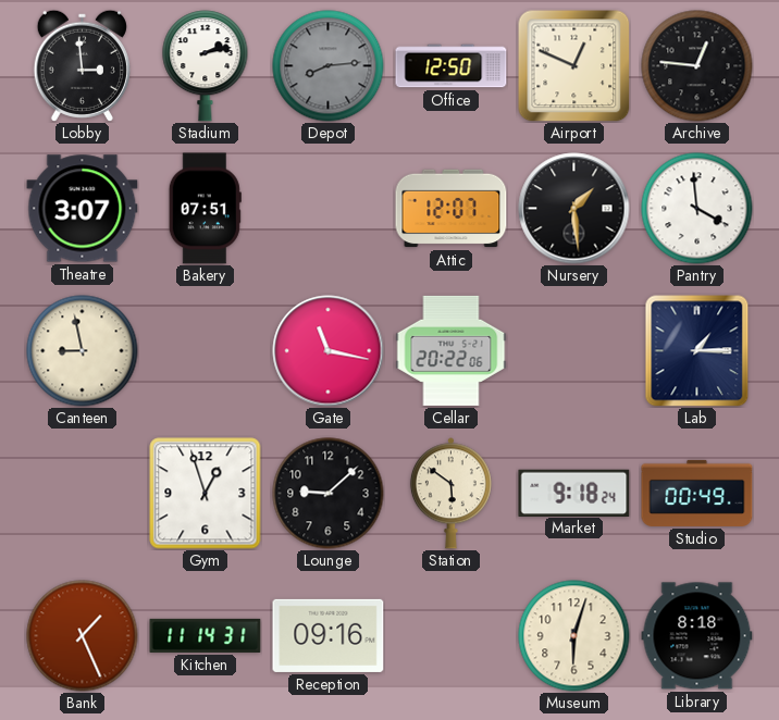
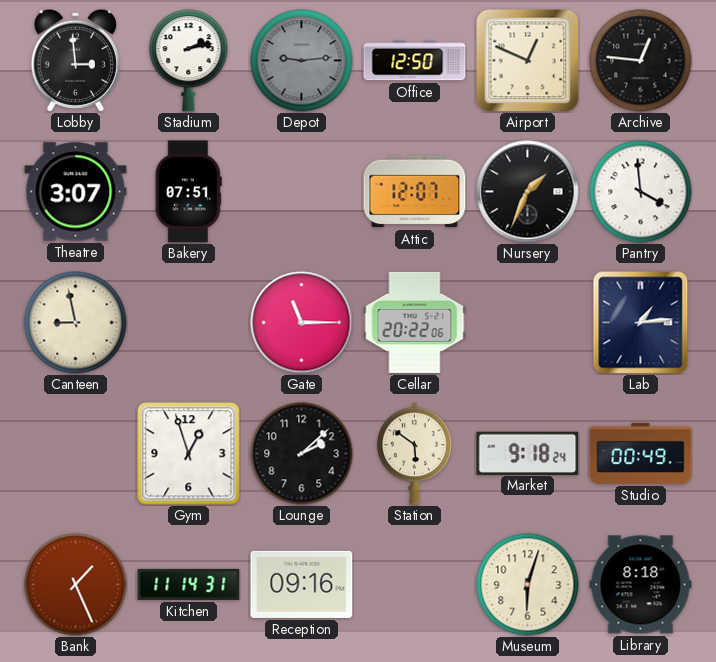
Depot: 8:14 -> 9:14 (302, 61)
Nursery: 1:29 -> 1:34 (528, 192)
Gate: 11:17 -> 11:15 (302, 323)
Lab: 1:15 -> 1:14 (641, 323)
Lounge: 9:08 -> 2:08 (302, 454)
